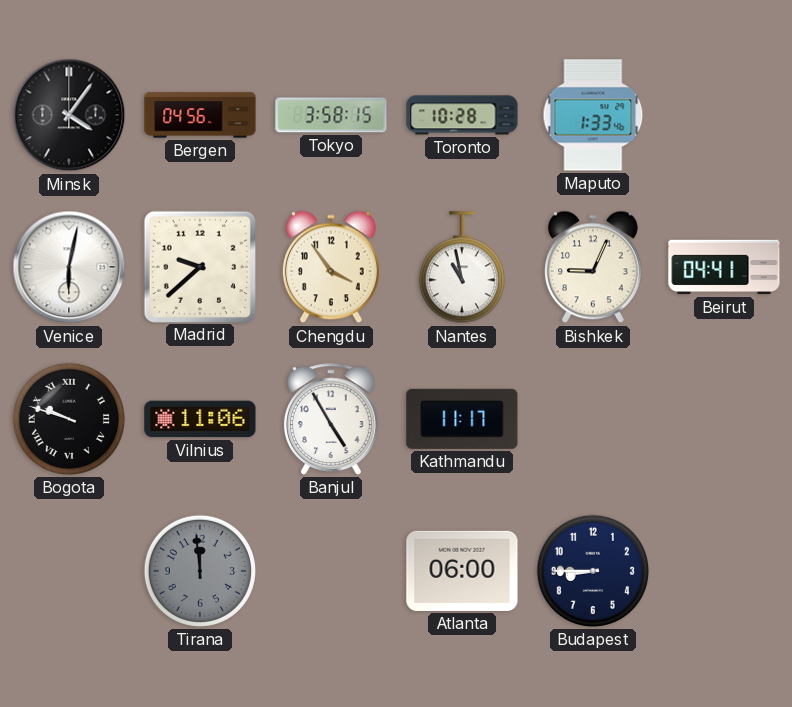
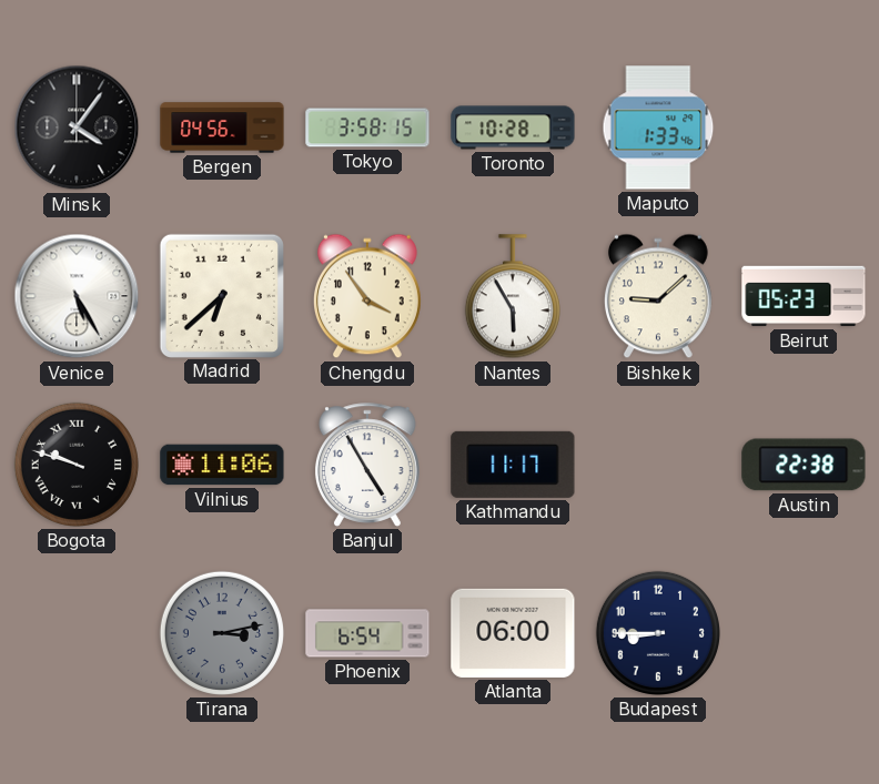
Venice: 6:02 -> 5:25 (77, 296)
Madrid: 9:38 -> 6:38 (221, 295)
Nantes: 10:58 -> 5:55 (513, 297)
Bishkek: 9:04 -> 9:08 (658, 296)
Beirut: 04:41 -> 05:23 (804, 296)
Austin: none -> 22:38 (804, 465)
Tirana: 11:59 -> 3:13 (222, 633)
Phoenix: none -> 6:54 (367, 633)
